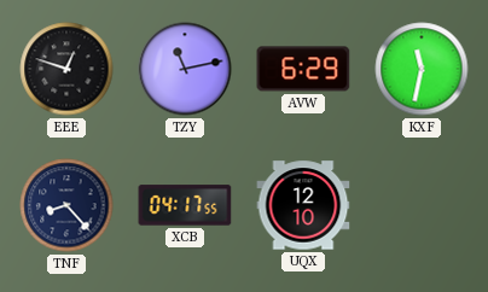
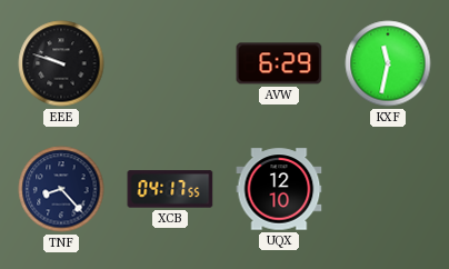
EEE: 12:48 -> 9:48 (61, 63)
TZY: 11:13 -> none (185, 69)
